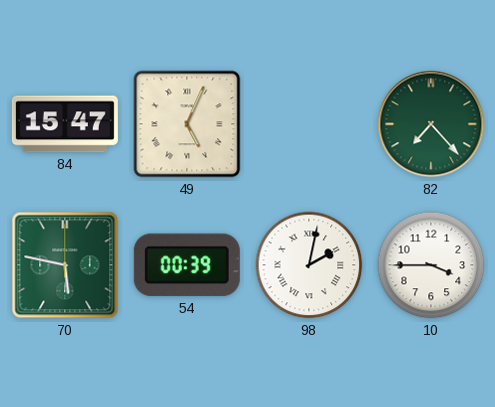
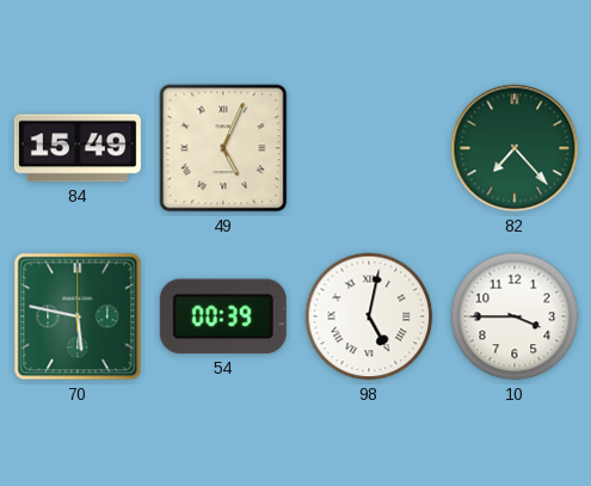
84: 15:47 -> 15:49 (78, 148)
98: 2:02 -> 5:02 (369, 316)
